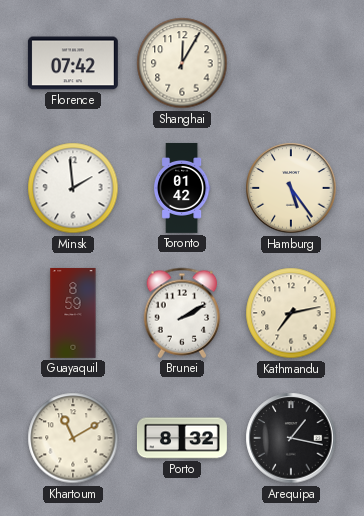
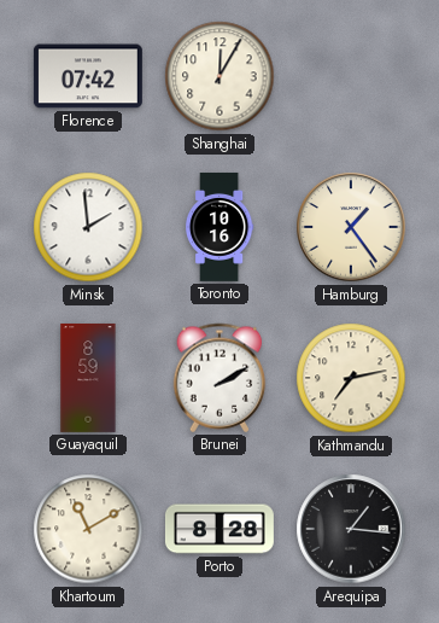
Toronto: 01:42 -> 10:16 (219, 227)
Hamburg: 5:24 -> 1:24 (351, 227)
Porto: 8:32 -> 8:28 (219, 529)
Arequipa: 1:17 -> 1:16 (351, 529)
